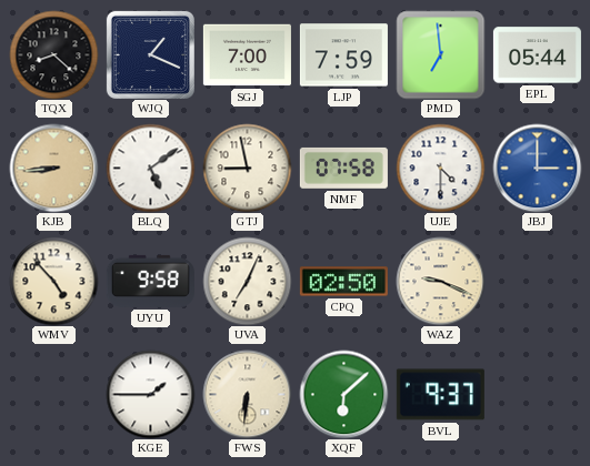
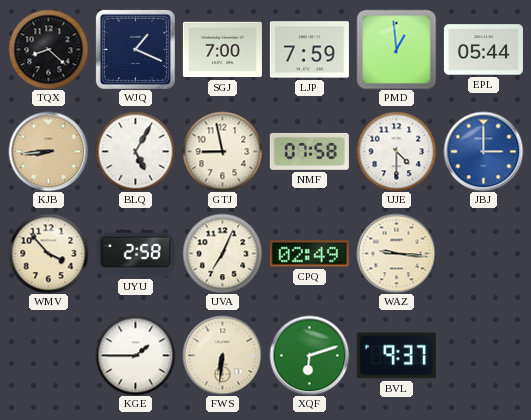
PMD: 6:59 -> 12:59 (396, 49)
BLQ: 5:09 -> 5:05 (135, 151)
WMV: 4:53 -> 3:53 (48, 253)
UYU: 9:58 -> 2:58 (135, 253)
CPQ: 02:50 -> 02:49 (309, 254)
WAZ: 9:19 -> 9:16 (396, 253)
XQF: 6:08 -> 6:12 (309, 355)
